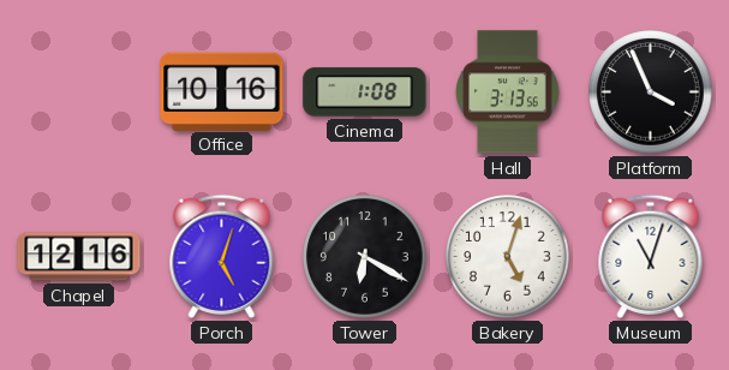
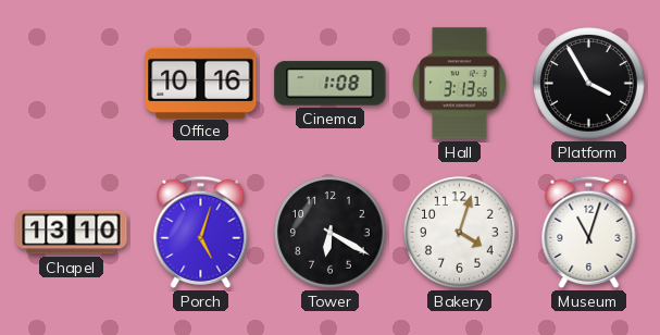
Platform: 3:56 -> 3:55 (589, 84)
Chapel: 12:16 -> 13:10 (72, 233)
Bakery: 5:03 -> 4:03 (460, 233)
